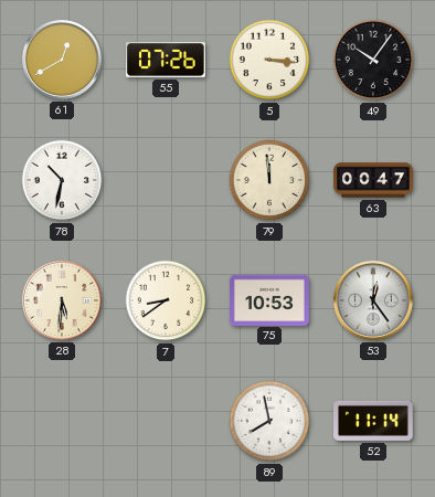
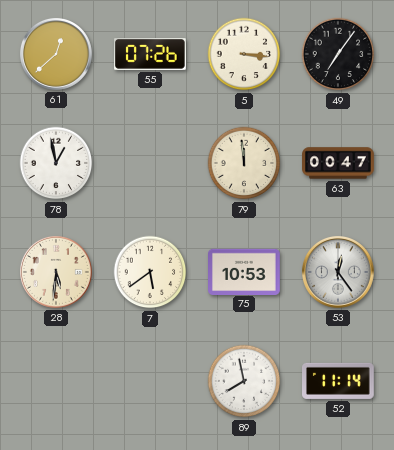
61: 12:40 -> 12:38 (56, 54)
49: 10:06 -> 7:06 (338, 54)
78: 10:32 -> 12:58 (56, 163)
7: 8:39 -> 5:39 (150, 272)
